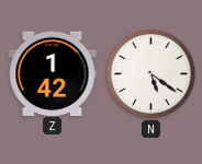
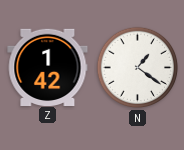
N: 5:21 -> 1:21 (138, 68)
